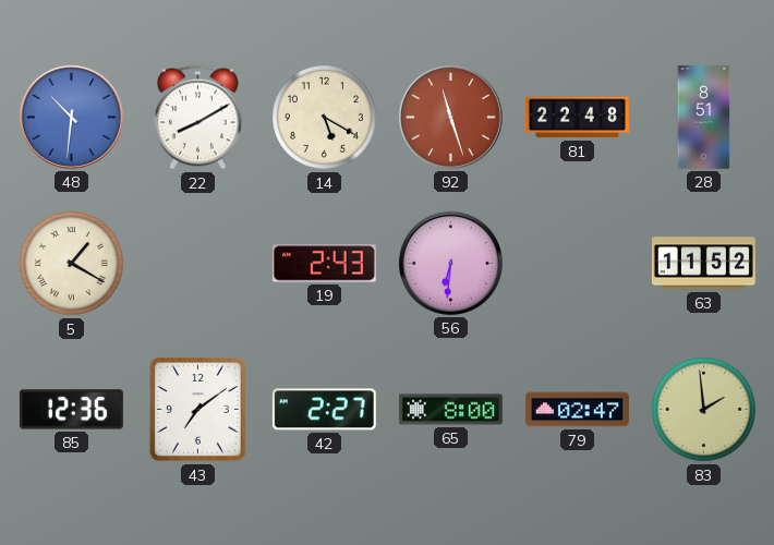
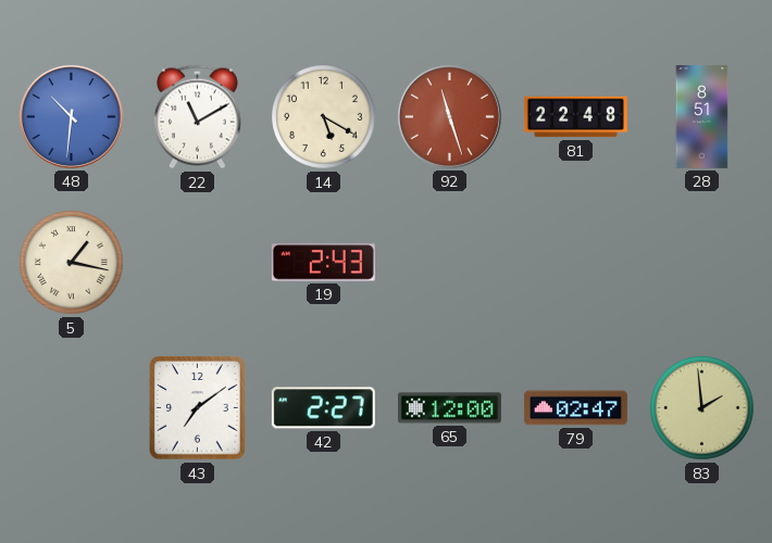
22: 8:10 -> 11:10 (197, 117)
5: 1:20 -> 1:17 (72, 263)
56: 6:31 -> none (450, 263)
63: 11:52 -> none (703, 264)
85: 12:36 -> none (71, 410)
65: 8:00 -> 12:00 (449, 408)
